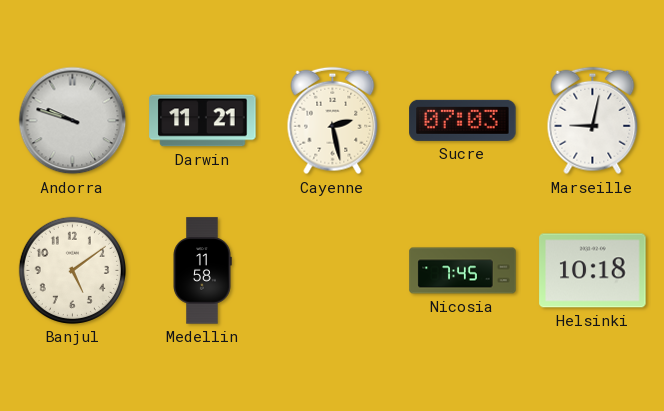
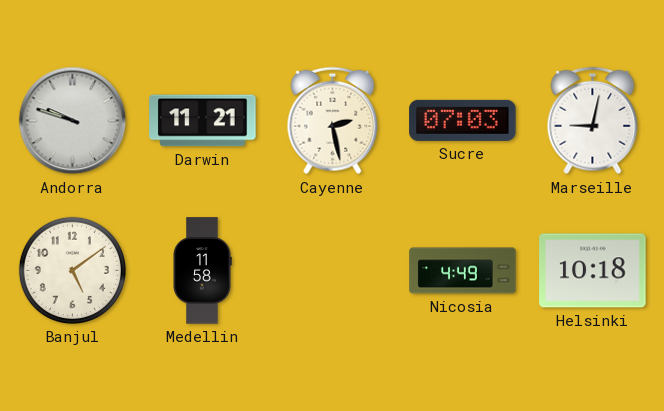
Nicosia: 7:45 -> 4:49 (463, 271)
